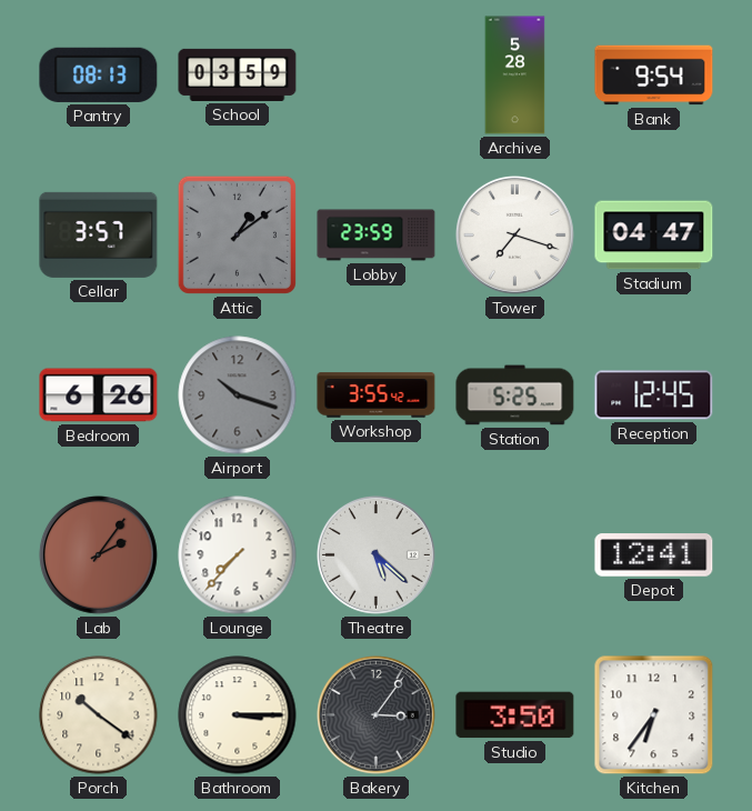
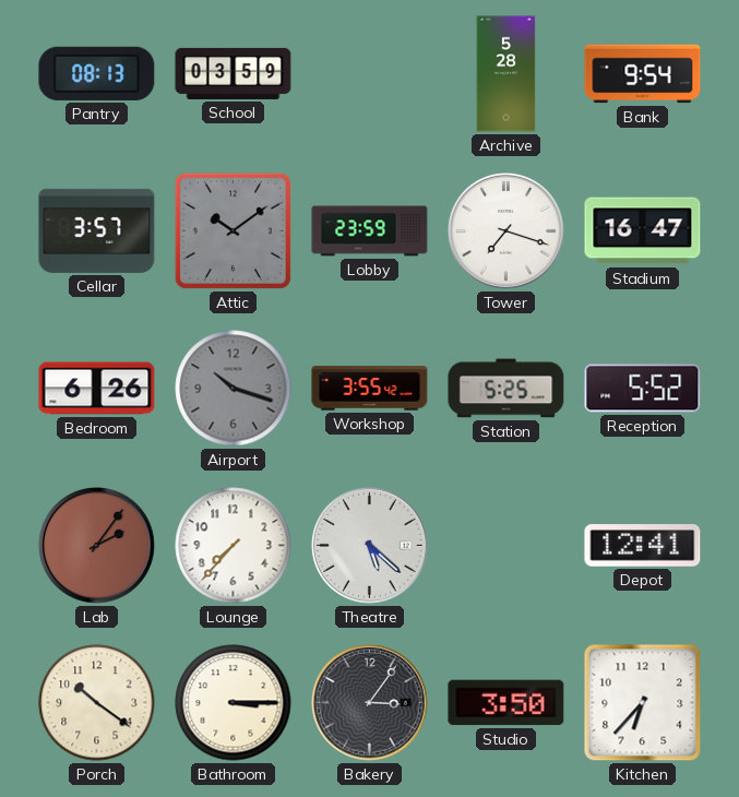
Attic: 1:09 -> 10:09 (233, 230)
Stadium: 04:47 -> 16:47 (643, 231)
Reception: 12:45 -> 5:52 (643, 389)
Kitchen: 6:36 -> 6:37 (643, 703)
